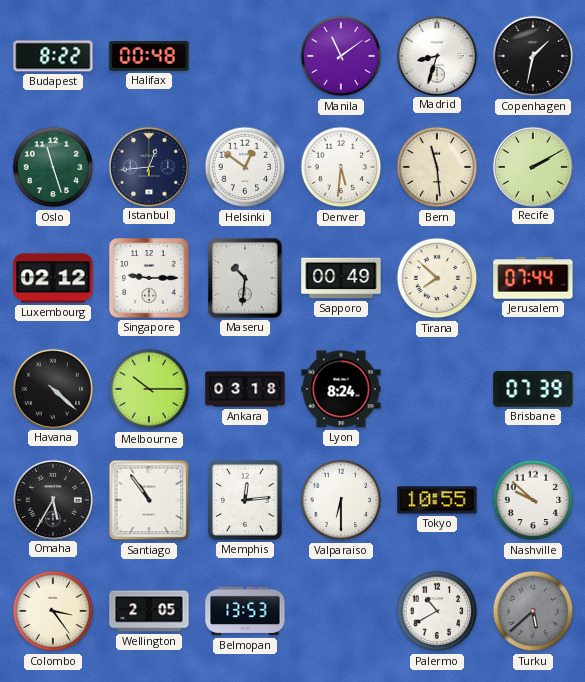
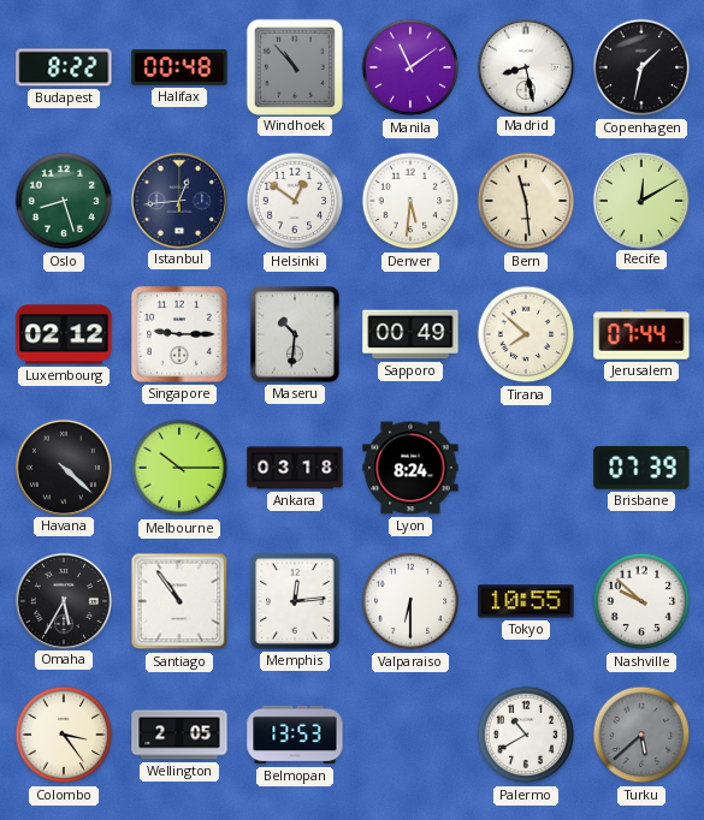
Windhoek: none -> 10:53 (294, 66)
Madrid: 8:33 -> 8:28 (525, 66)
Oslo: 11:27 -> 8:27 (64, 201)
Recife: 2:10 -> 12:10 (640, 200)
